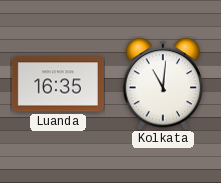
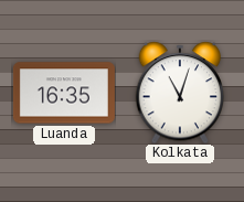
Kolkata: 11:01 -> 11:03 (180, 93)
